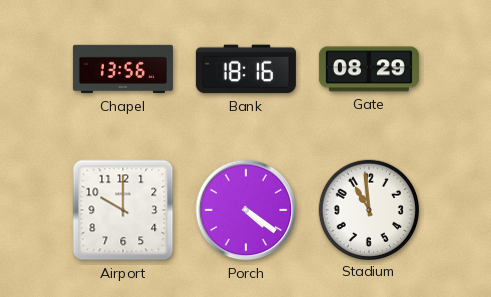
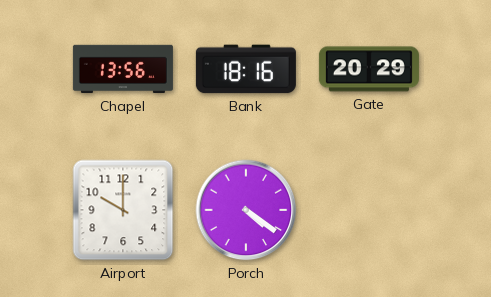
Gate: 08:29 -> 20:29 (369, 69)
Stadium: 10:59 -> none (368, 209)
